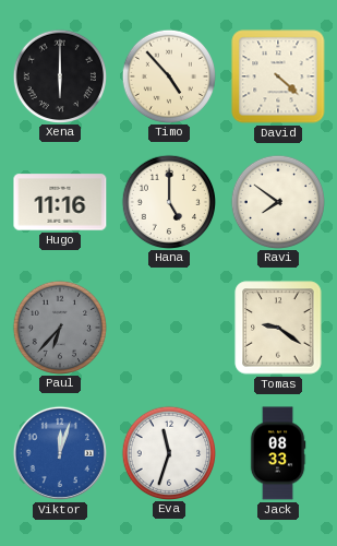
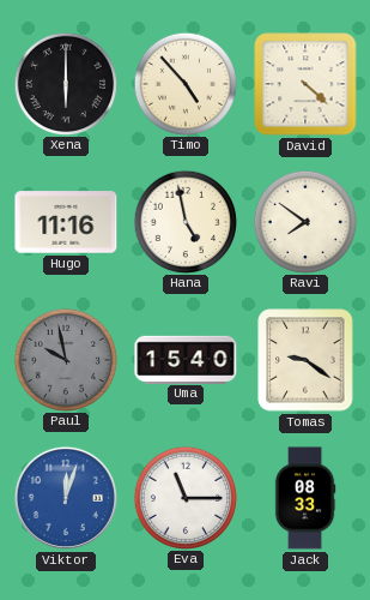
Hana: 5:00 -> 4:58 (184, 221)
Paul: 6:37 -> 9:58 (65, 359)
Uma: none -> 15:40 (186, 359)
Eva: 11:33 -> 11:15 (184, 497)
